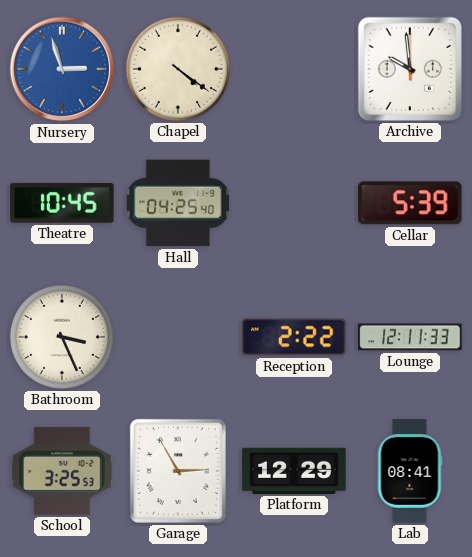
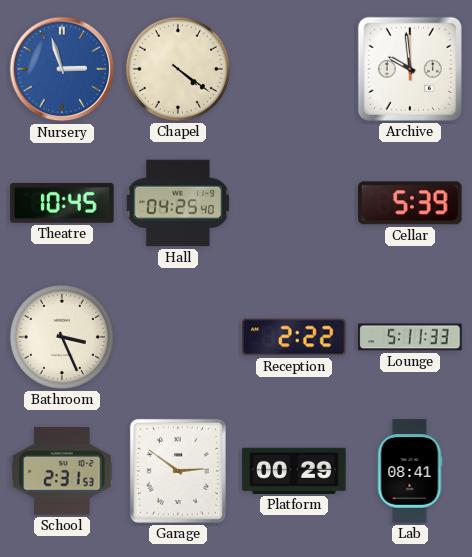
Lounge: 12:11 -> 5:11 (410, 337)
School: 3:25 -> 2:31 (62, 471)
Garage: 2:55 -> 2:51 (178, 471)
Platform: 12:29 -> 00:29 (294, 471)
